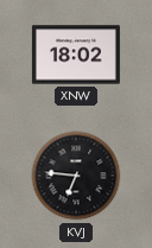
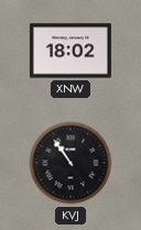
KVJ: 6:46 -> 10:54 (70, 163)
